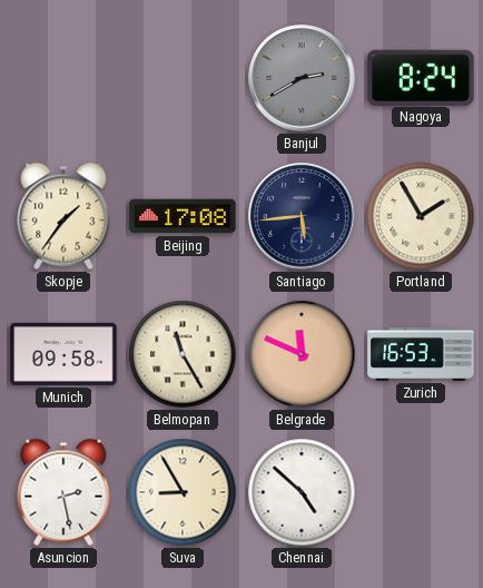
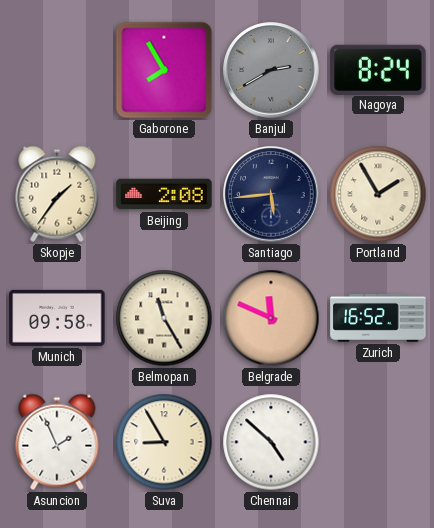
Gaborone: none -> 7:55 (164, 70)
Beijing: 17:08 -> 2:08 (164, 194)
Zurich: 16:53 -> 16:52 (378, 318)
Asuncion: 2:28 -> 1:56 (57, 442)
